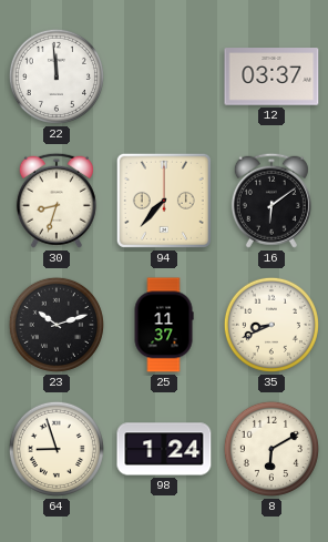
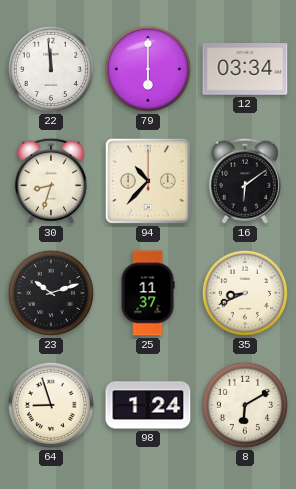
79: none -> 6:00 (148, 69)
12: 03:37 -> 03:34 (245, 69)
94: 7:37 -> 10:37 (148, 181)
